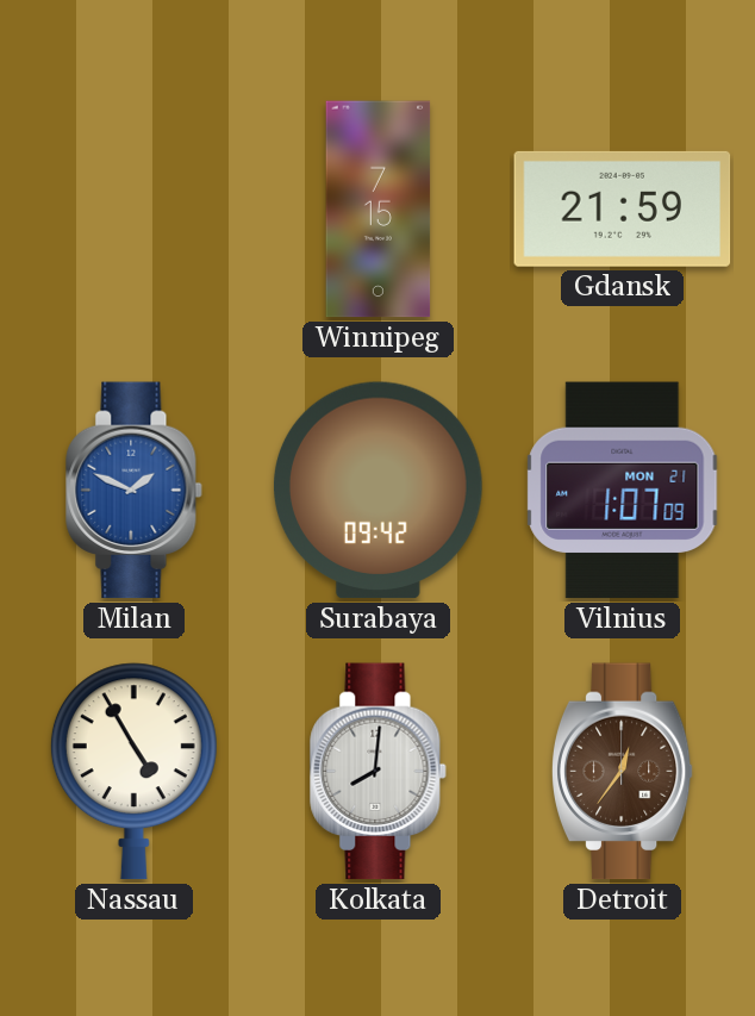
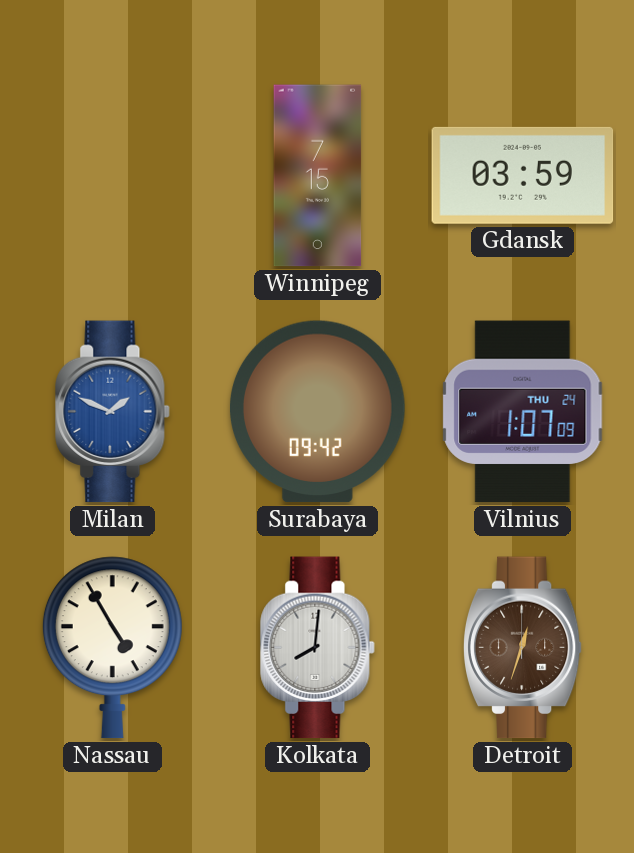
Gdansk: 21:59 -> 03:59 (523, 175)
Vilnius date: MON 21 -> THU 24 (523, 412)
Detroit: 12:36 -> 12:33 (522, 648)
